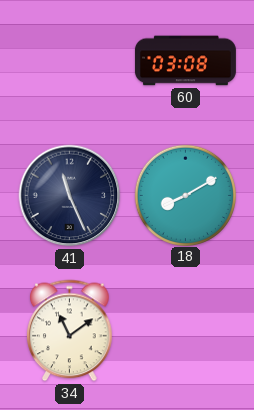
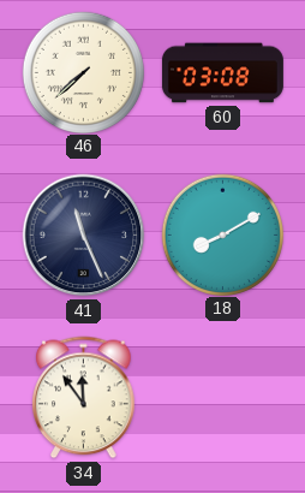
46: none -> 7:38 (83, 72)
34: 11:09 -> 11:54 (84, 398)
